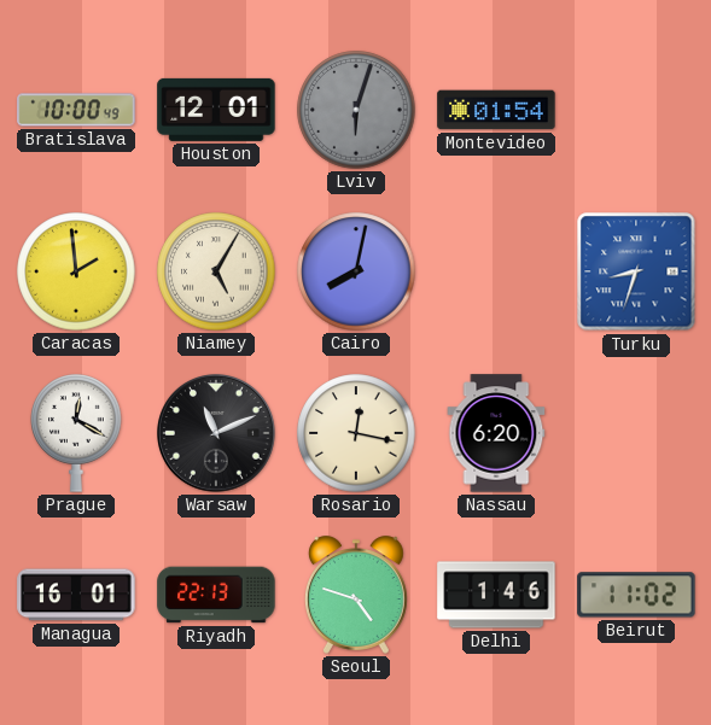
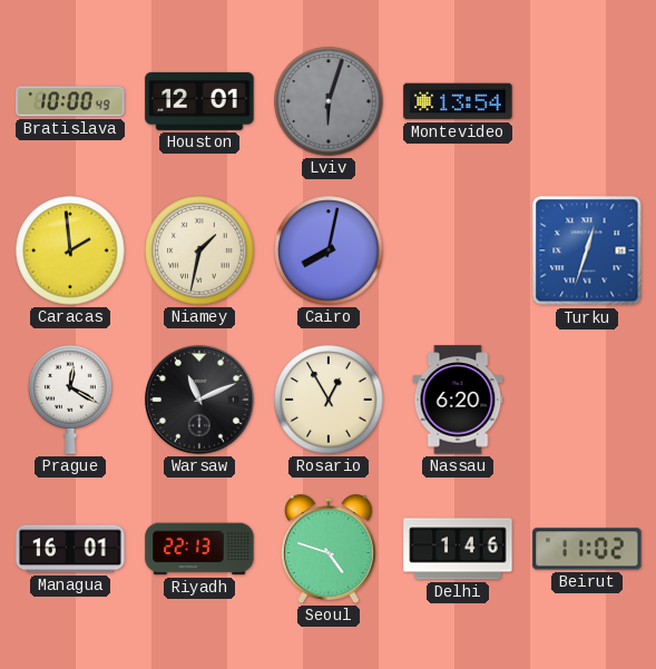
Montevideo: 01:54 -> 13:54 (458, 101)
Niamey: 5:05 -> 1:32 (199, 250)
Turku: 8:33 -> 12:33 (587, 250)
Rosario: 12:17 -> 12:55 (329, 400)
